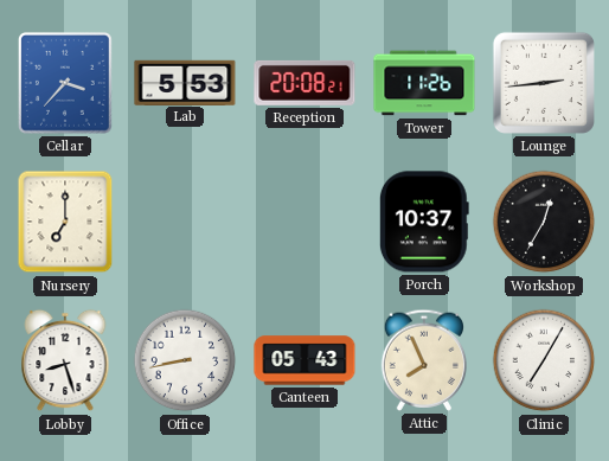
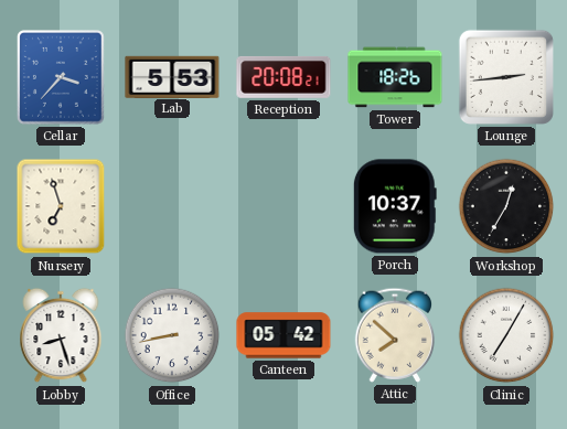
Tower: 11:26 -> 18:26 (395, 77)
Nursery: 7:00 -> 6:57 (61, 206)
Canteen: 05:43 -> 05:42 (283, 335)
Attic: 7:56 -> 7:52 (394, 335)
